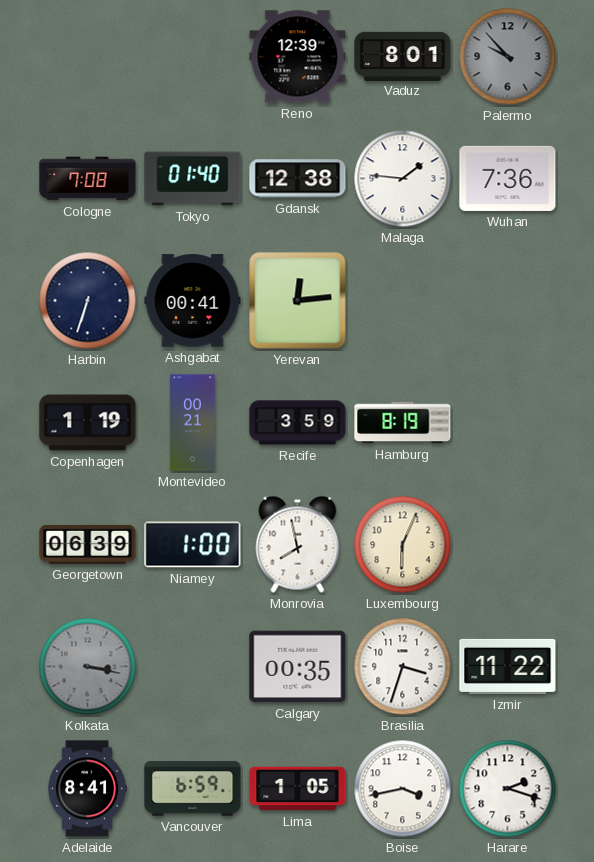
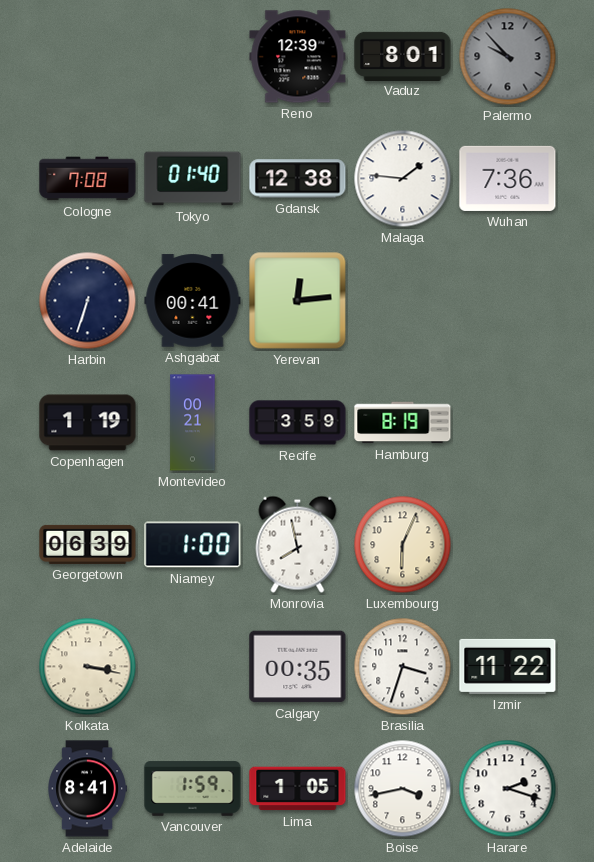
Kolkata dial: grey -> cream (88, 667)
Vancouver: 6:59 -> 1:59 (193, 789)
